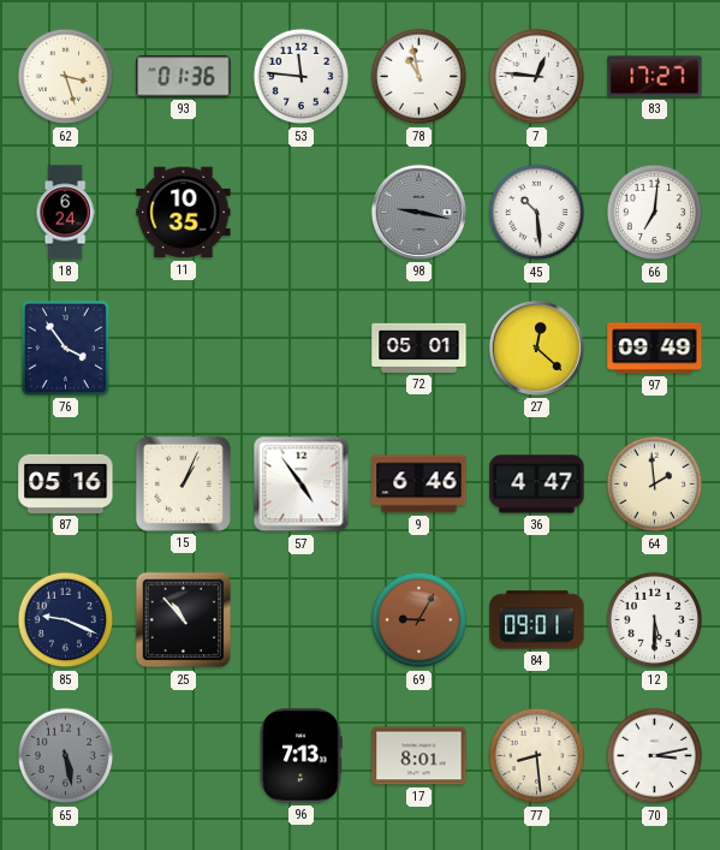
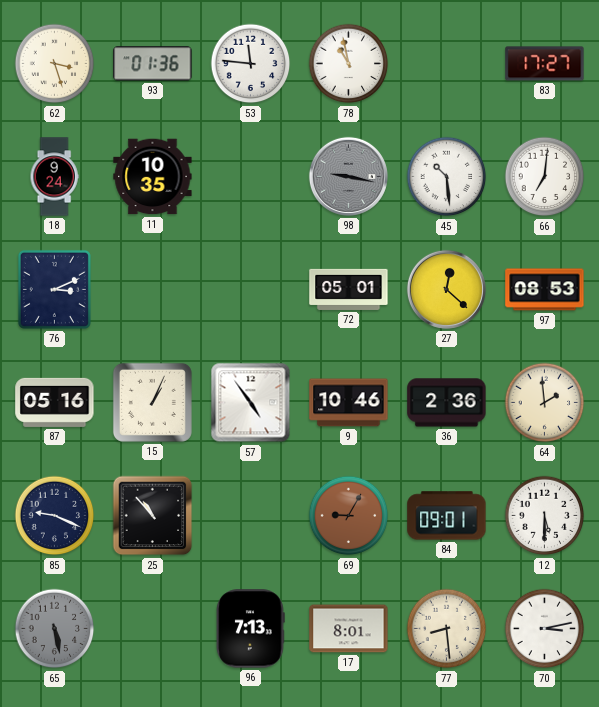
7: 12:46 -> none (537, 77)
18: 6:24 -> 9:24 (54, 177)
76: 3:54 -> 3:11 (54, 289)
97: 09:49 -> 08:53 (545, 290)
9: 6:46 -> 10:46 (349, 403)
36: 4:47 -> 2:36 (447, 403)
